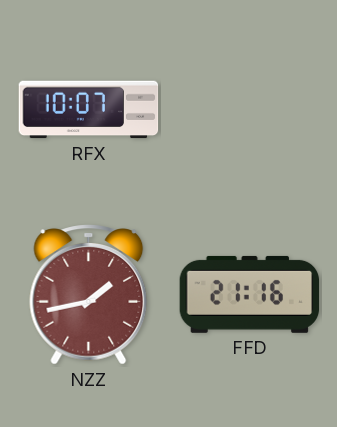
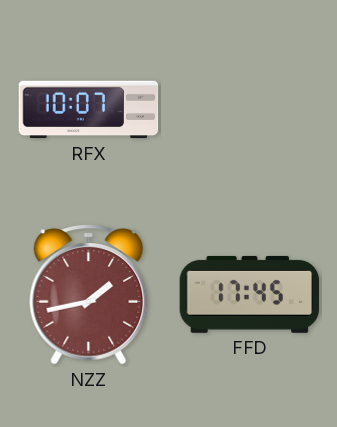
FFD: 21:16 -> 17:45 (250, 294)
